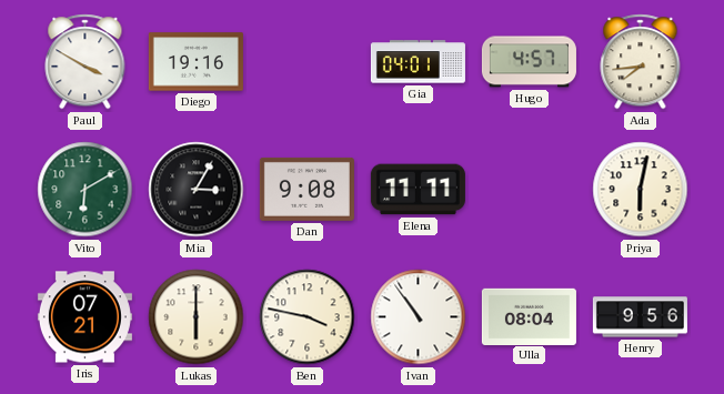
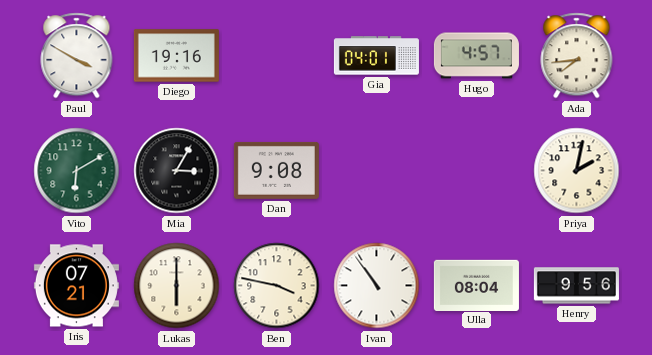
Elena: 11:11 -> none (418, 190)
Priya: 6:02 -> 2:02 (577, 171)
